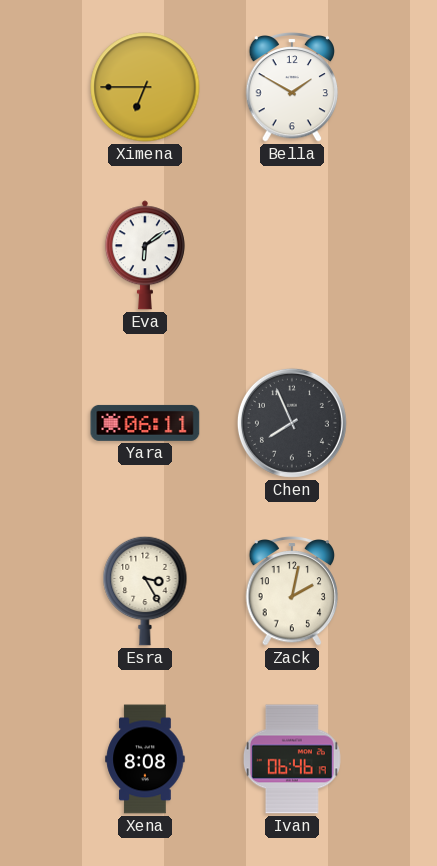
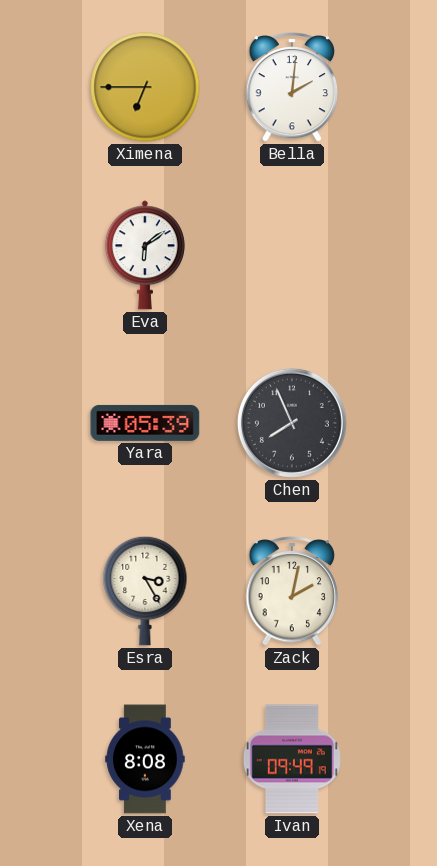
Bella: 1:50 -> 2:01 (292, 87)
Yara: 06:11 -> 05:39 (145, 423)
Ivan: 06:46 -> 09:49 (292, 759)
